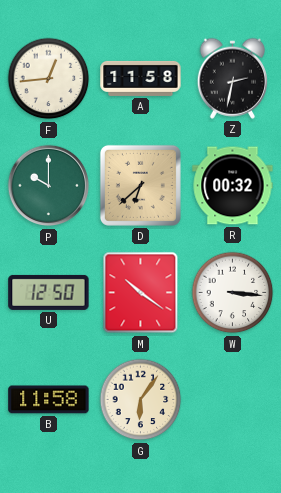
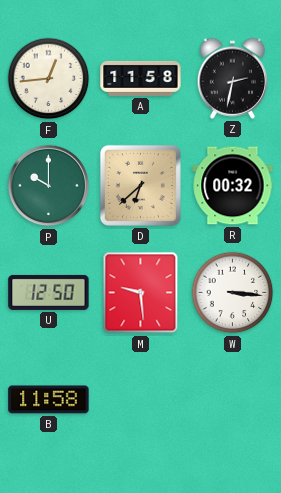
M: 10:21 -> 9:29 (141, 293)
G: 6:06 -> none (141, 400)
